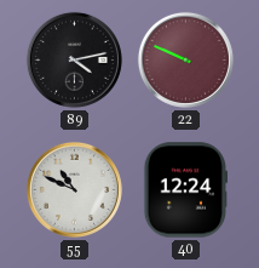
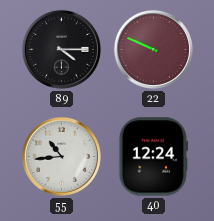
89: 4:13 -> 4:15 (61, 49)
55: 10:49 -> 10:44 (61, 156)
